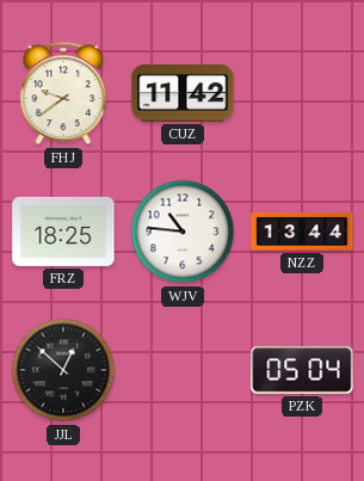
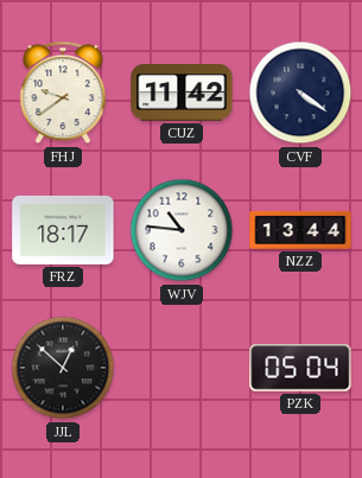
CVF: none -> 4:21 (300, 93)
FRZ: 18:25 -> 18:17 (63, 230)
